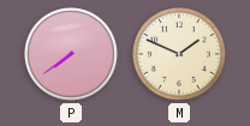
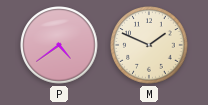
P: 7:39 -> 4:39 (59, 45)
